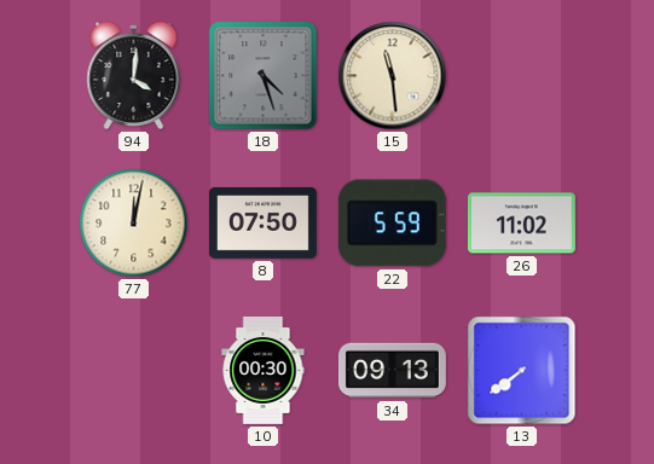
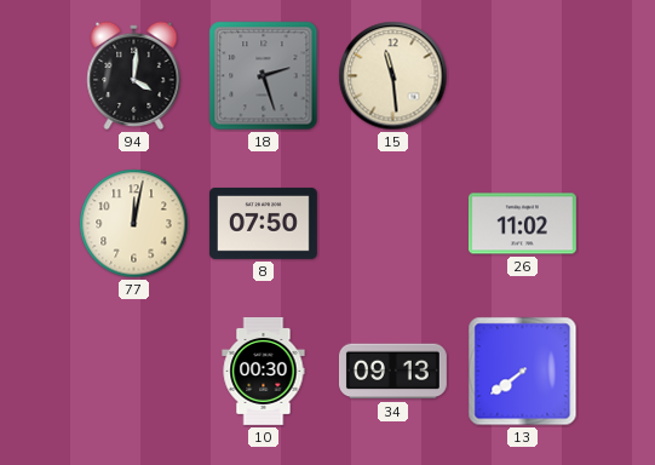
18: 4:27 -> 2:27 (264, 76)
22: 5:59 -> none (392, 224)
